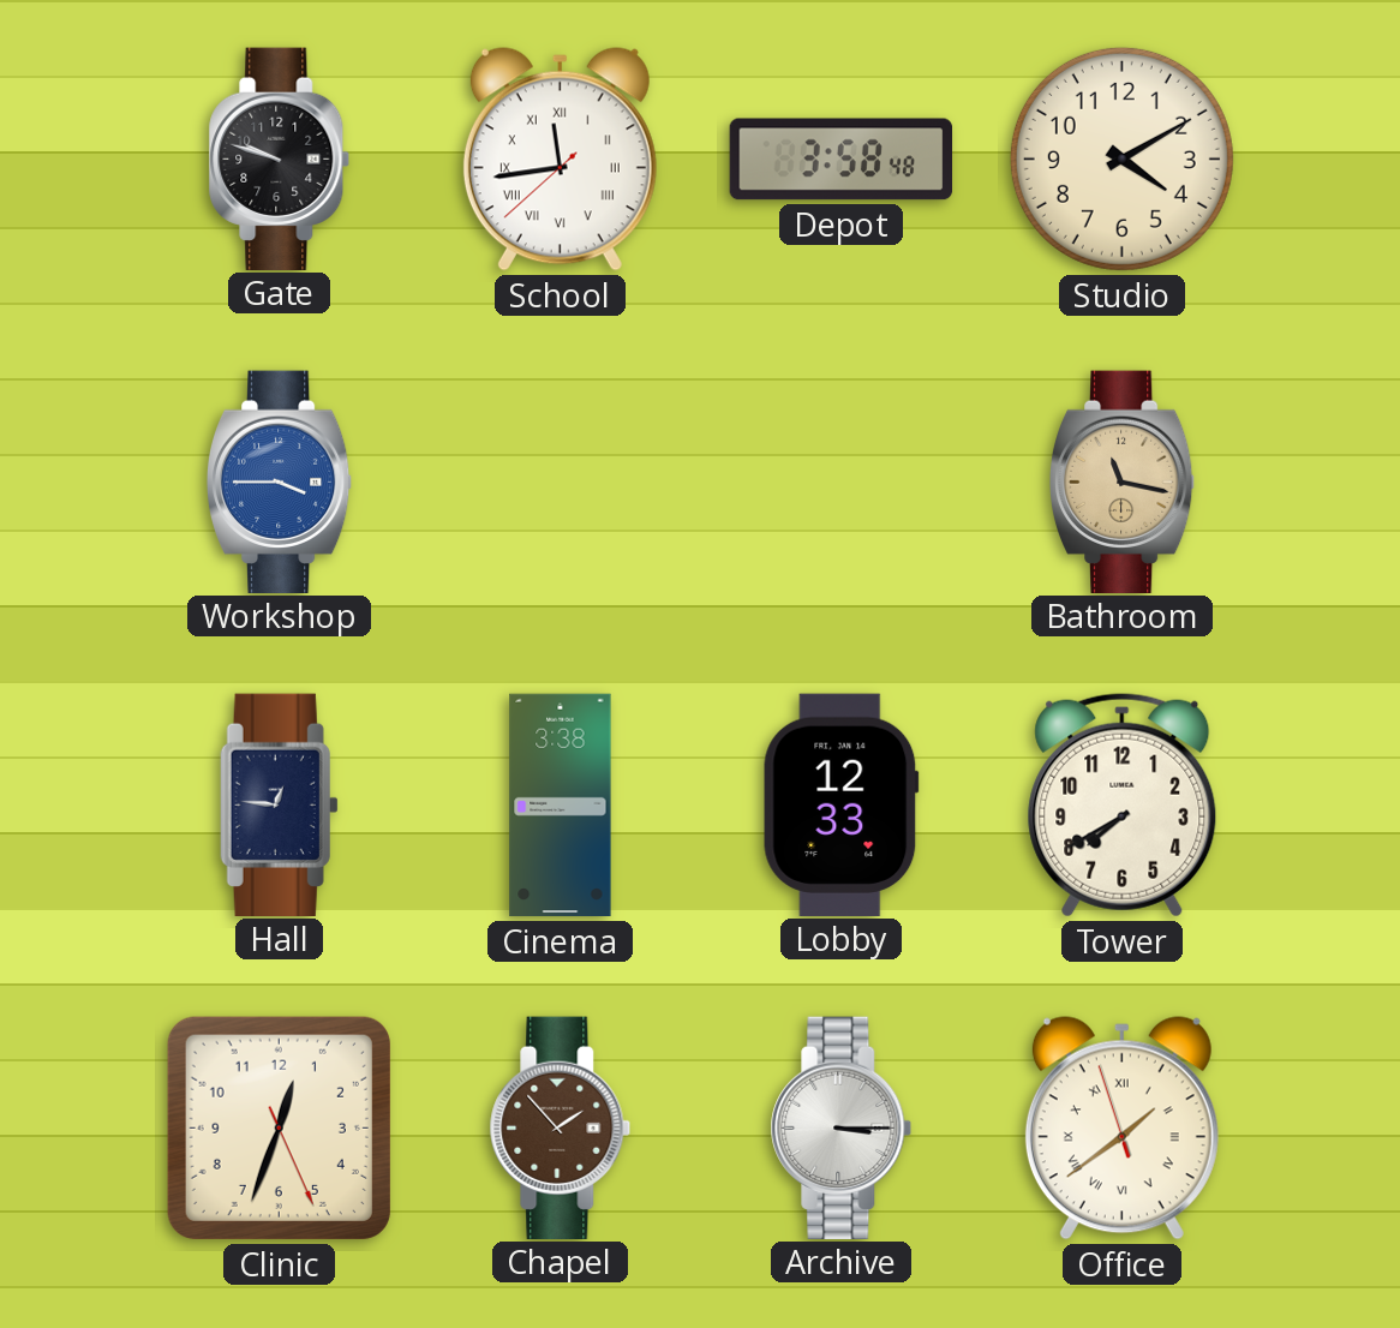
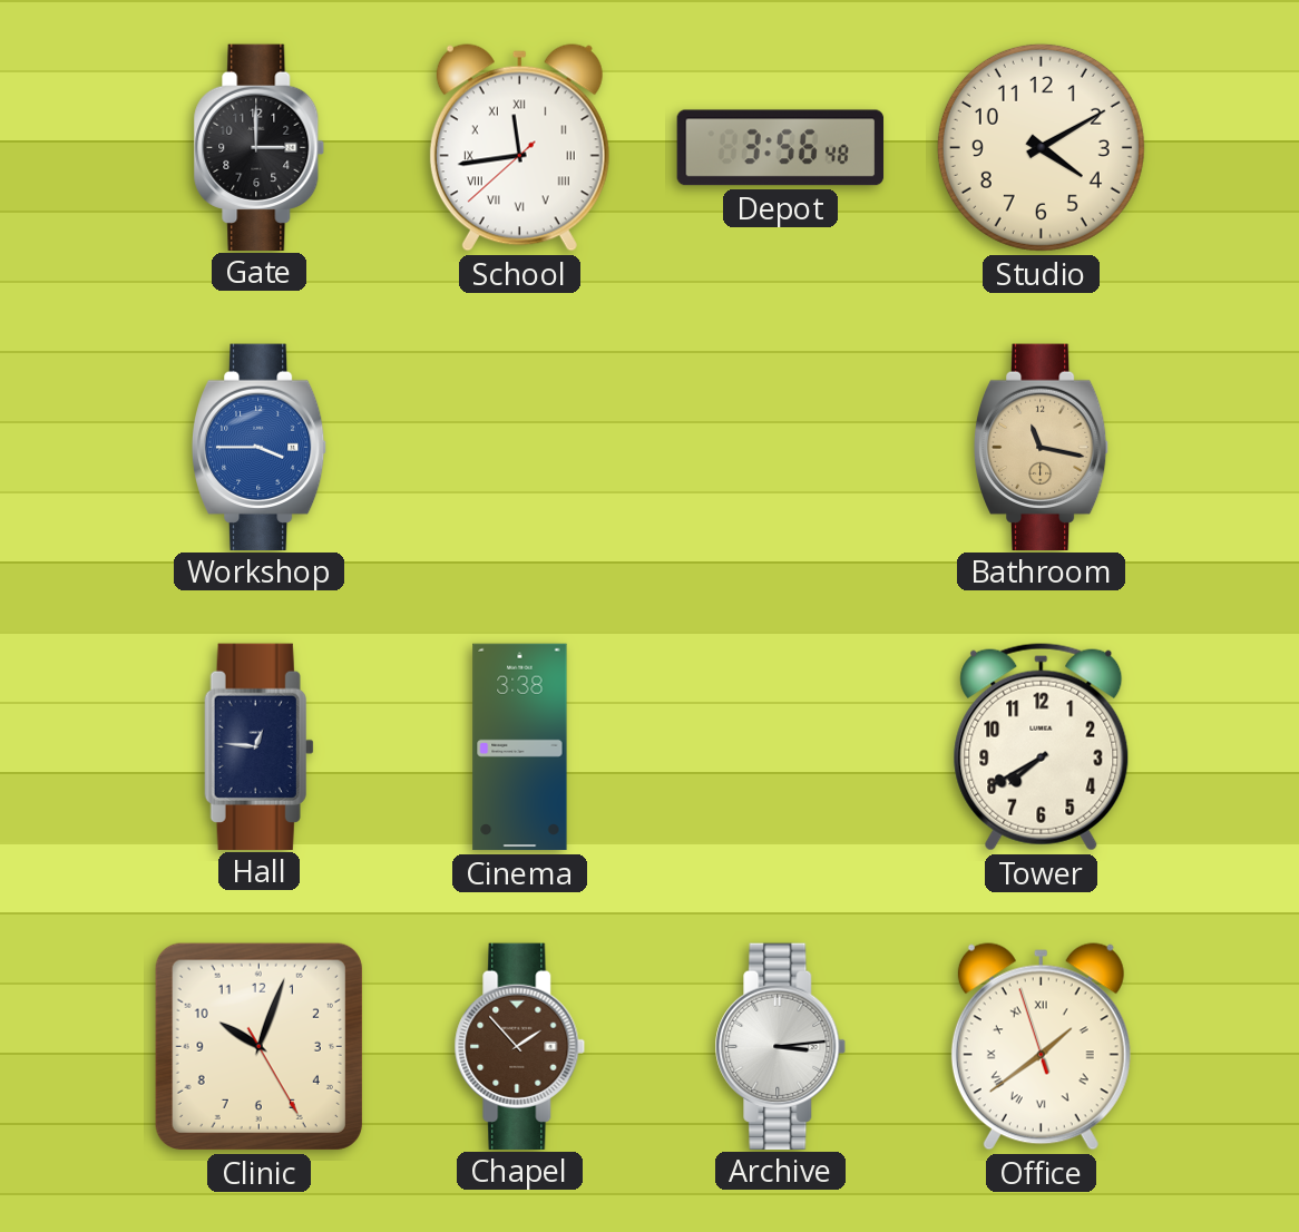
Gate: 9:48 -> 3:00 (260, 147)
Depot: 3:58 -> 3:56 (781, 148)
Lobby: 12:33 -> none (842, 804)
Clinic: 12:33 -> 10:03 (258, 1046)
Archive: 3:15 -> 3:14 (781, 1046)
